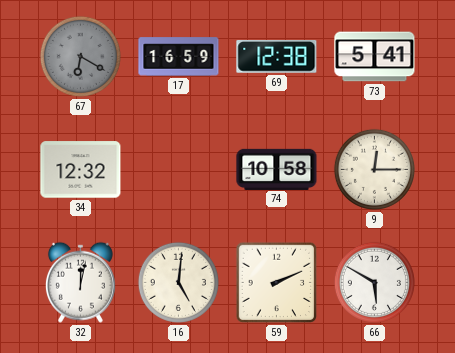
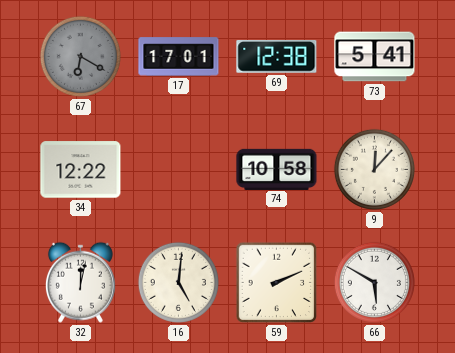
17: 16:59 -> 17:01 (179, 57)
34: 12:32 -> 12:22 (81, 170)
9: 12:15 -> 12:07 (374, 169)
